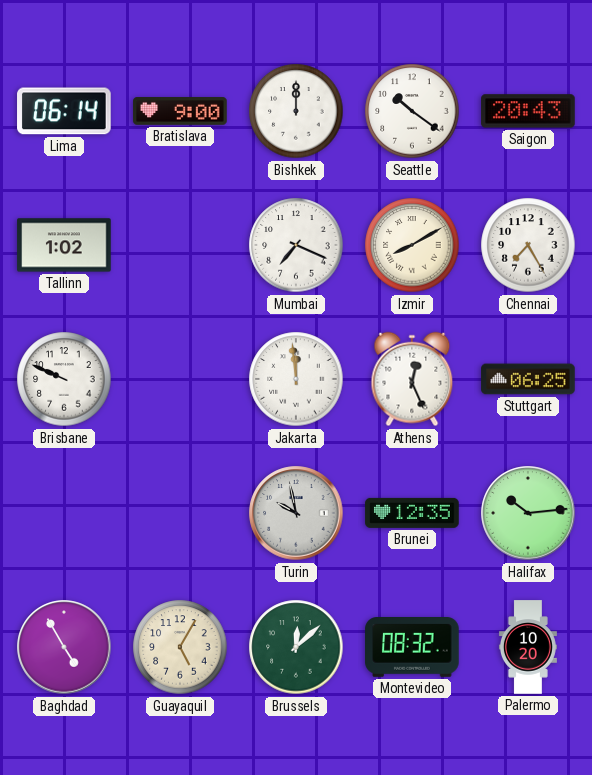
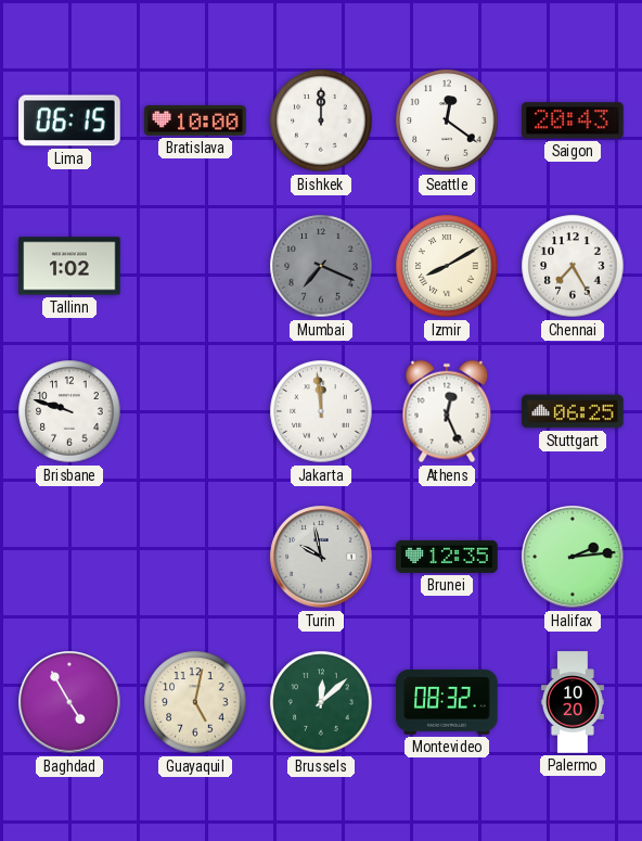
Lima: 06:14 -> 06:15 (69, 120)
Bratislava: 9:00 -> 10:00 (195, 120)
Seattle: 10:21 -> 12:21 (447, 120)
Mumbai dial: white -> grey (321, 266)
Brisbane: 9:49 -> 9:48 (69, 411)
Halifax: 10:14 -> 2:14 (573, 557)
Guayaquil: 5:05 -> 5:02 (195, 702)
